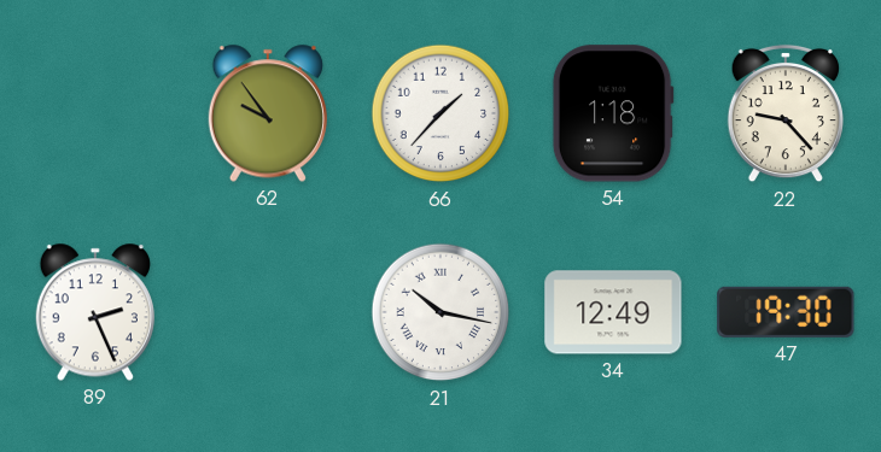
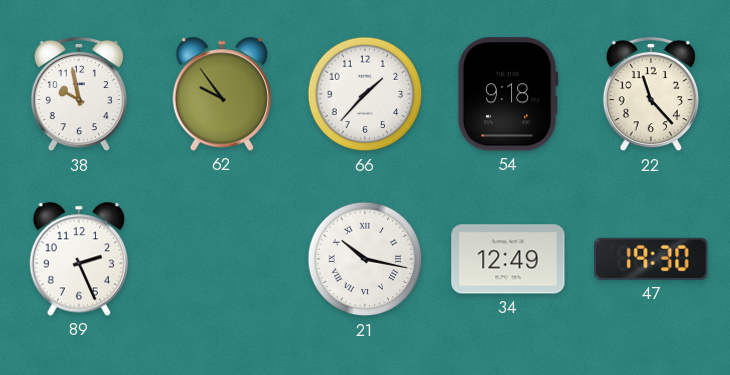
38: none -> 9:58 (79, 94)
54: 1:18 -> 9:18 (508, 94)
22: 9:23 -> 11:23 (651, 94)
